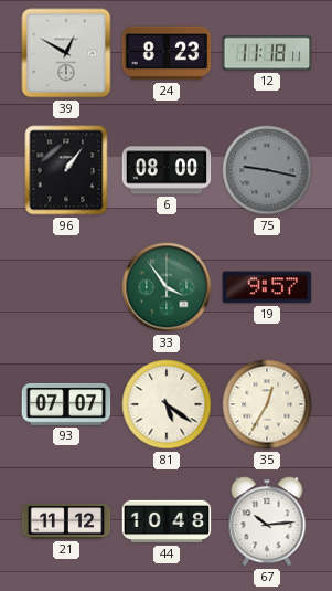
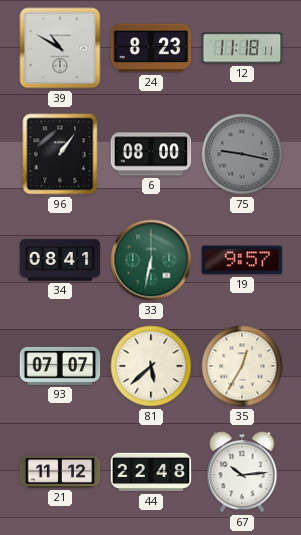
39: 12:50 -> 10:50 (60, 48)
34: none -> 08:41 (60, 260)
33: 3:54 -> 6:32 (151, 260)
81: 5:21 -> 5:38 (151, 366)
44: 10:48 -> 22:48 (151, 472)
